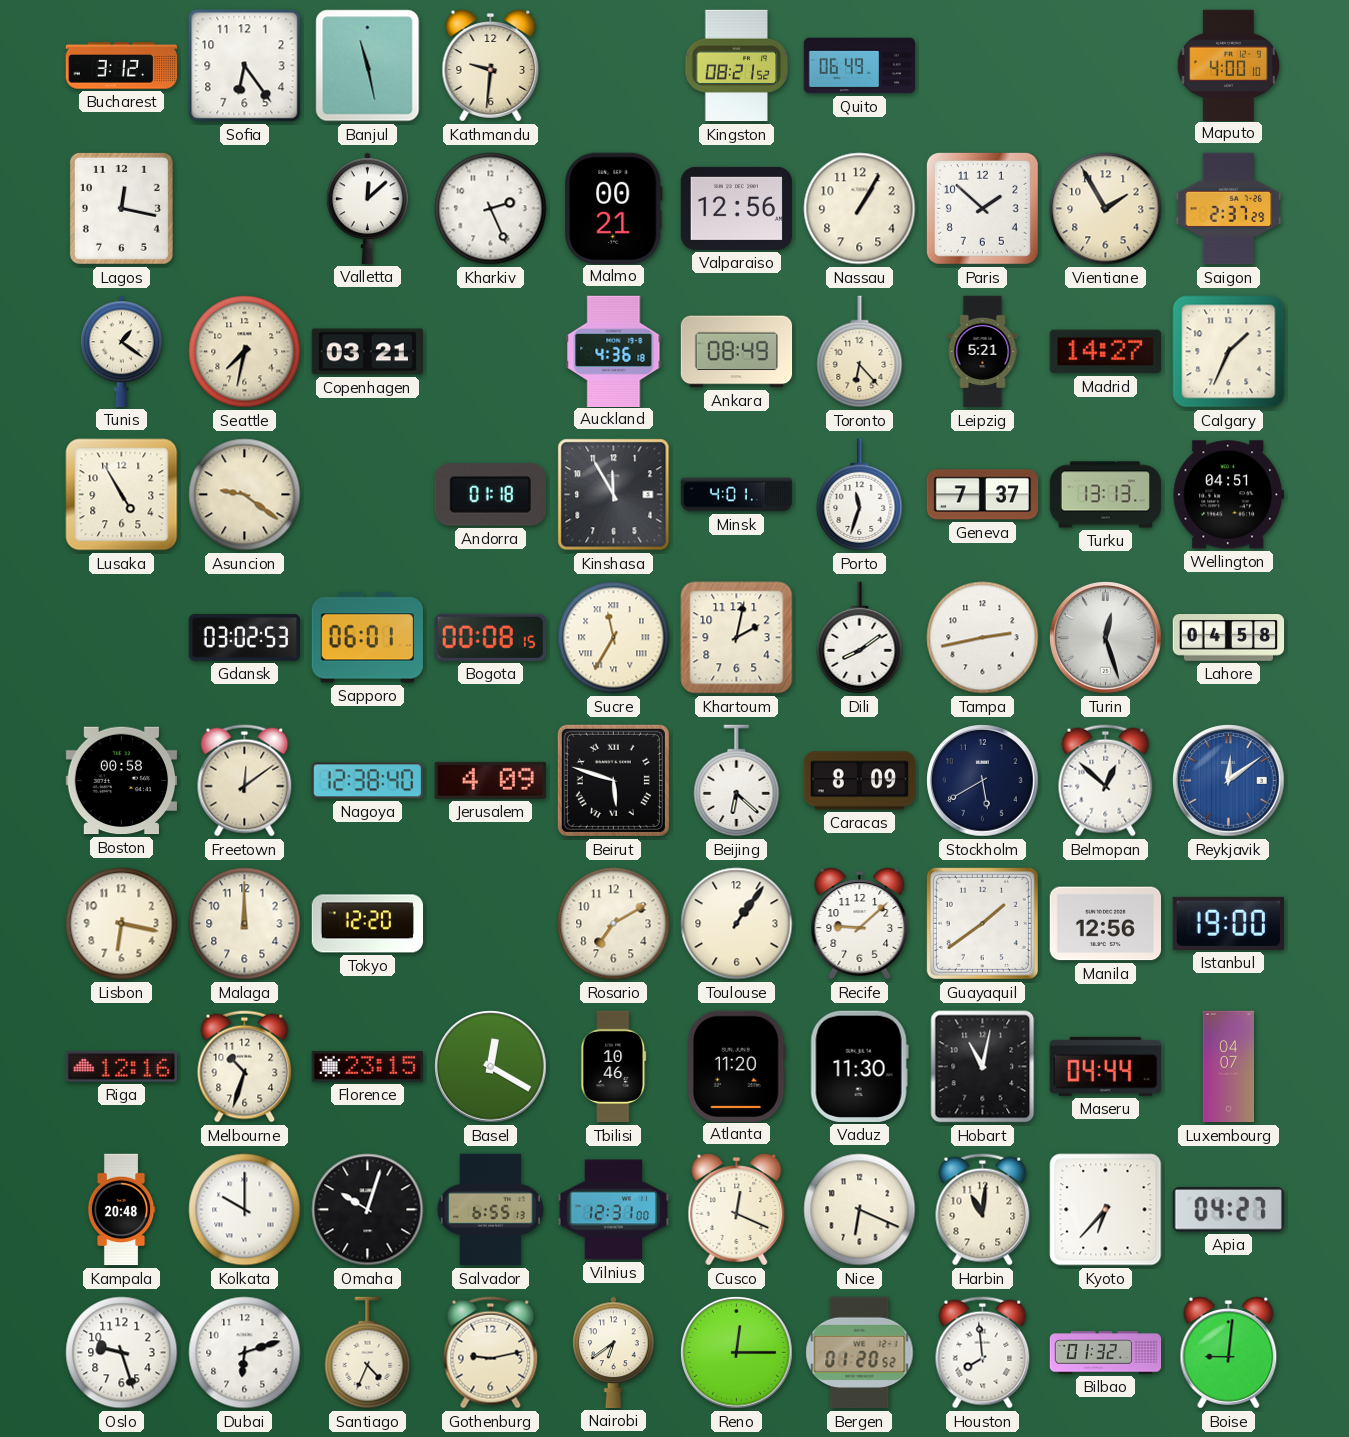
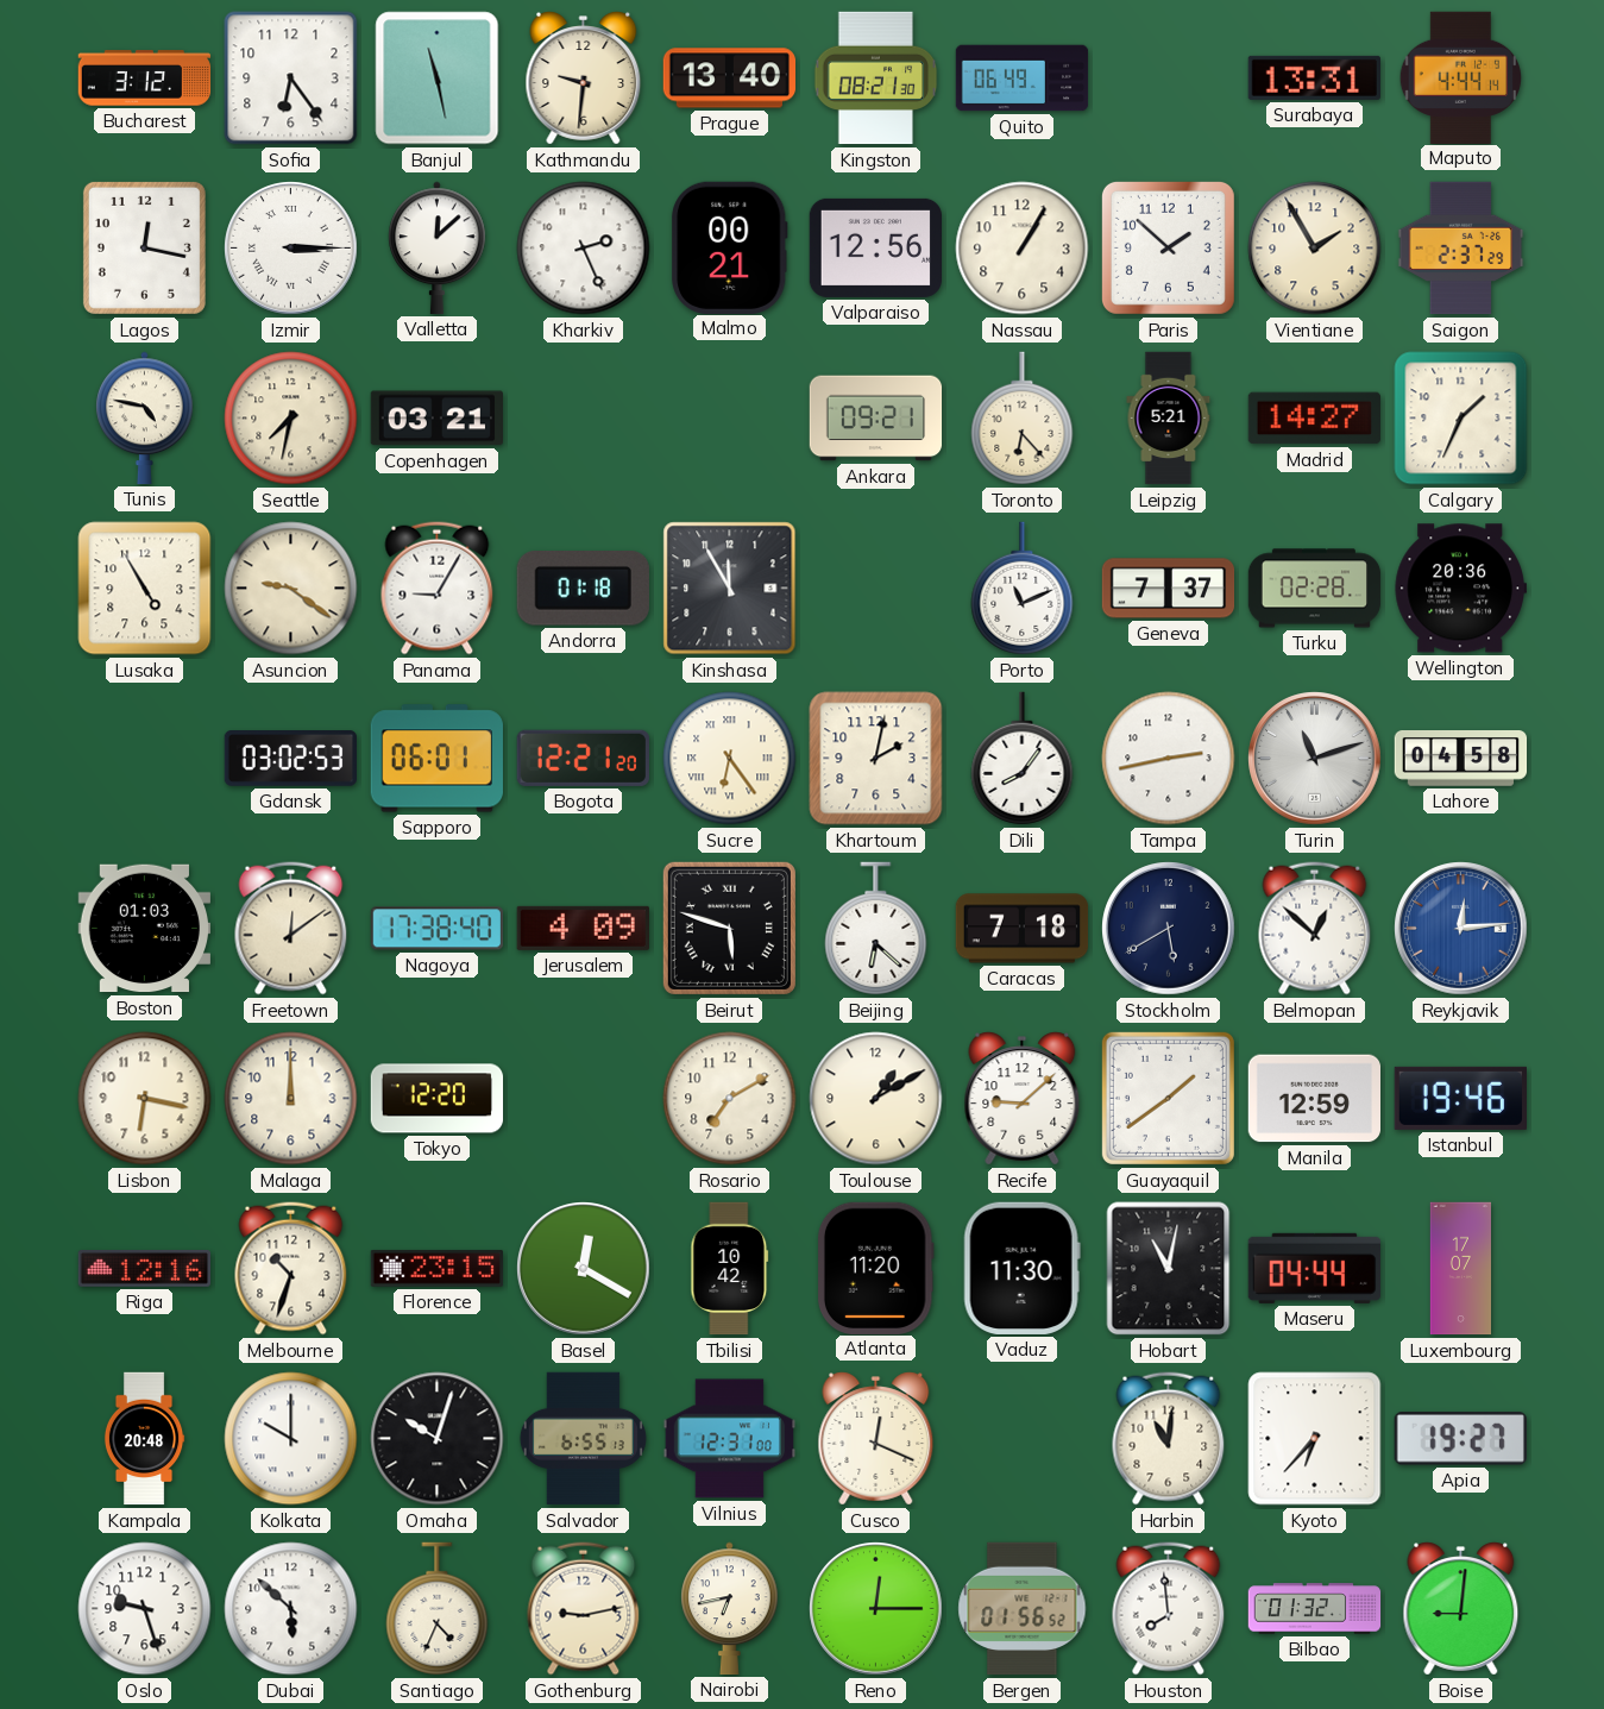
Prague: none -> 13:40 (730, 78)
Kingston: 08:21:52 -> 08:21:30 (876, 78)
Surabaya: none -> 13:31 (1314, 77)
Maputo: 4:00 -> 4:44 (1460, 77)
Izmir: none -> 3:15 (291, 249)
Tunis: 1:21 -> 4:47 (145, 417)
Auckland: 4:36 -> none (614, 351)
Ankara: 08:49 -> 09:21 (876, 419)
Panama: none -> 9:05 (438, 589)
Minsk: 4:01 -> none (737, 495)
Porto: 11:33 -> 11:11 (1023, 589)
Turku: 13:13 -> 02:28 (1315, 589)
Wellington: 04:51 -> 20:36 (1460, 589)
Bogota: 00:08 -> 12:21 (583, 758)
Sucre: 11:35 -> 6:24 (730, 759)
Dili: 8:09 -> 8:06 (1023, 759)
Turin: 12:27 -> 11:12 (1315, 759)
Boston: 00:58 -> 01:03 (144, 929)
Nagoya: 12:38 -> 17:38 (436, 929)
Caracas: 8:09 -> 7:18 (1023, 929)
Reykjavik: 12:09 -> 12:14 (1461, 929)
Toulouse: 1:06 -> 1:10 (876, 1099)
Manila: 12:56 -> 12:59 (1314, 1099)
Istanbul: 19:00 -> 19:46 (1460, 1098)
Tbilisi: 10:46 -> 10:42 (730, 1269)
Luxembourg: 04:07 -> 17:07 (1461, 1269)
Nice: 6:19 -> none (860, 1210)
Apia: 04:27 -> 19:27 (1460, 1439)
Dubai: 6:12 -> 5:52 (291, 1609)
Nairobi: 6:39 -> 6:43 (730, 1608)
Bergen: 01:20 -> 01:56 (1023, 1609)
